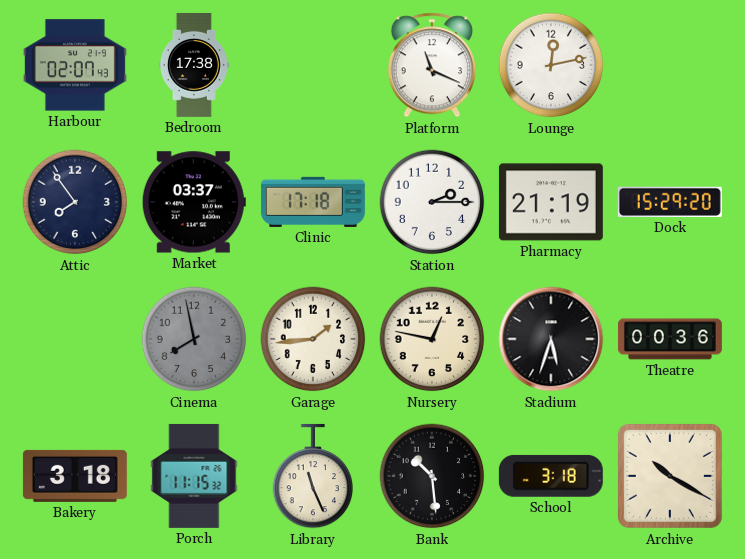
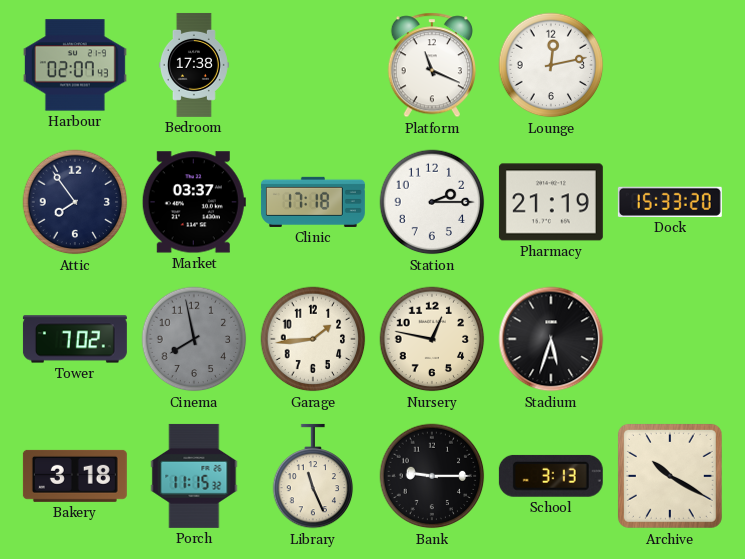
Dock: 15:29 -> 15:33 (670, 202)
Tower: none -> 7:02 (75, 339)
Theatre: 00:36 -> none (670, 339)
Bank: 10:29 -> 9:15 (432, 476)
School: 3:18 -> 3:13 (551, 476)
